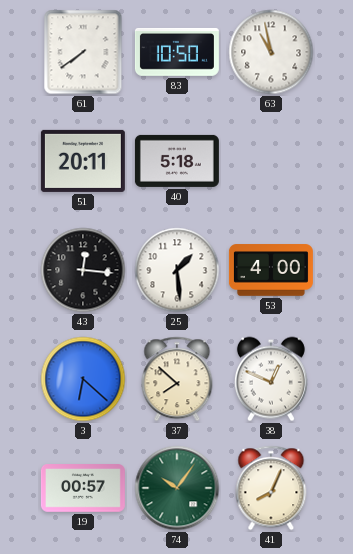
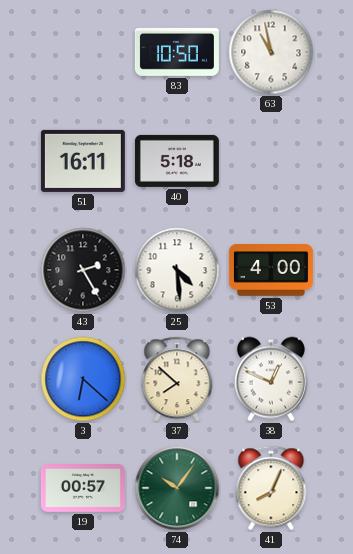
61: 7:39 -> none (83, 52)
51: 20:11 -> 16:11 (83, 161)
43: 12:16 -> 2:25 (83, 270)
25: 1:29 -> 4:29 (177, 270)
